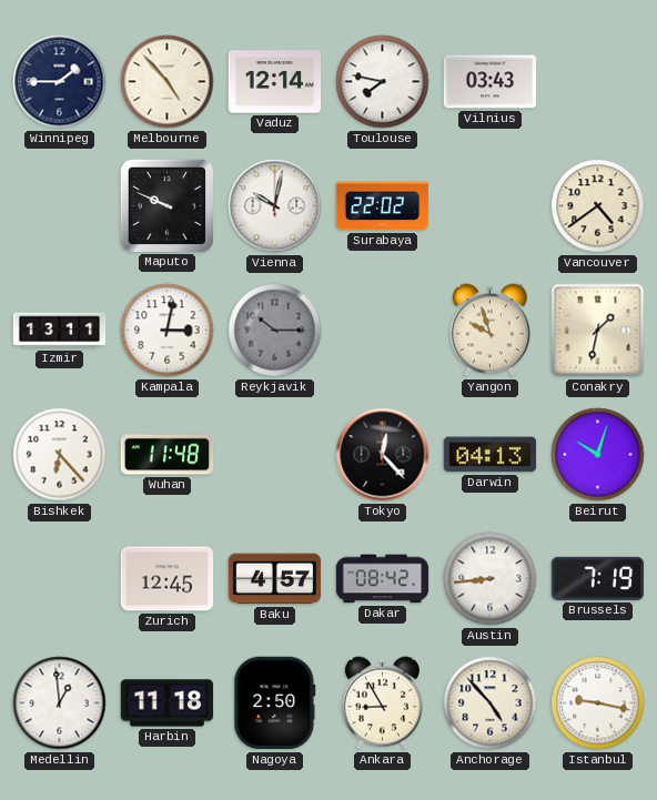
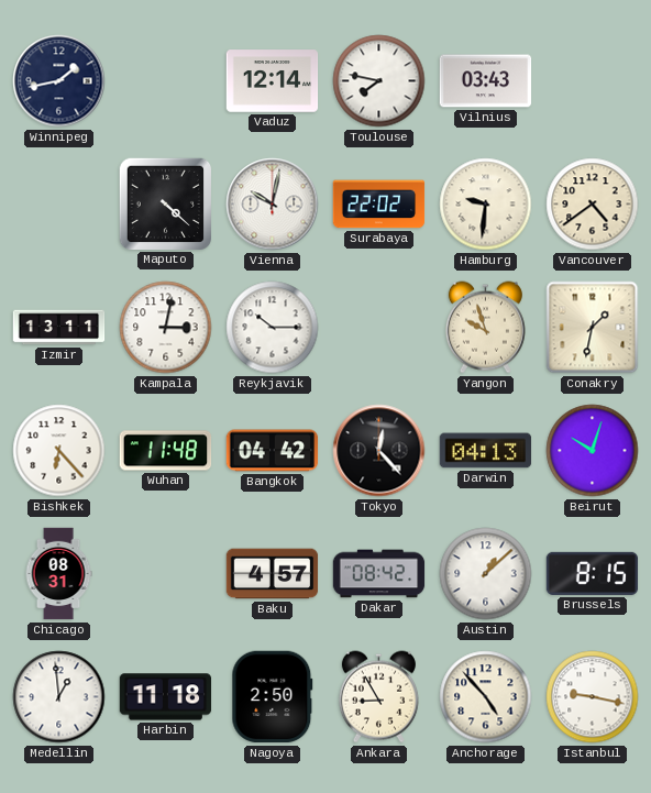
Winnipeg: 1:45 -> 1:43 (59, 81)
Melbourne: 4:53 -> none (168, 82)
Maputo: 9:49 -> 4:22 (165, 203)
Hamburg: none -> 9:31 (486, 205)
Reykjavik dial: grey -> white (273, 328)
Bangkok: none -> 04:42 (273, 451)
Chicago: none -> 08:31 (58, 574)
Zurich: 12:45 -> none (168, 579)
Austin: 8:44 -> 1:08 (486, 574)
Brussels: 7:19 -> 8:15 (593, 573)
